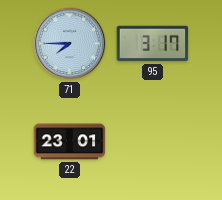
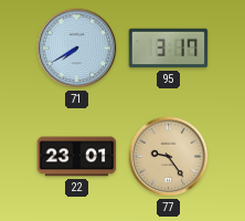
71: 7:45 -> 7:40 (77, 49)
77: none -> 9:24 (169, 157)
